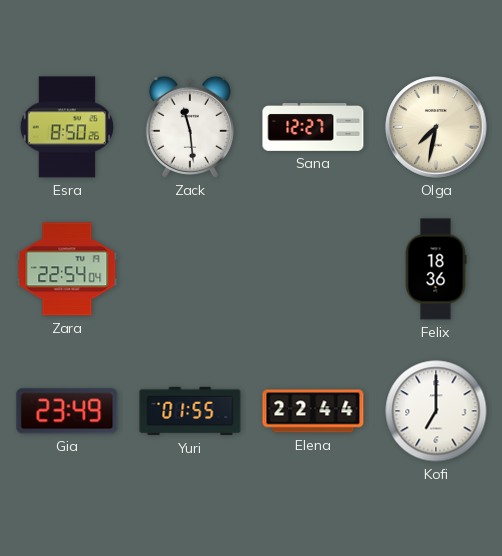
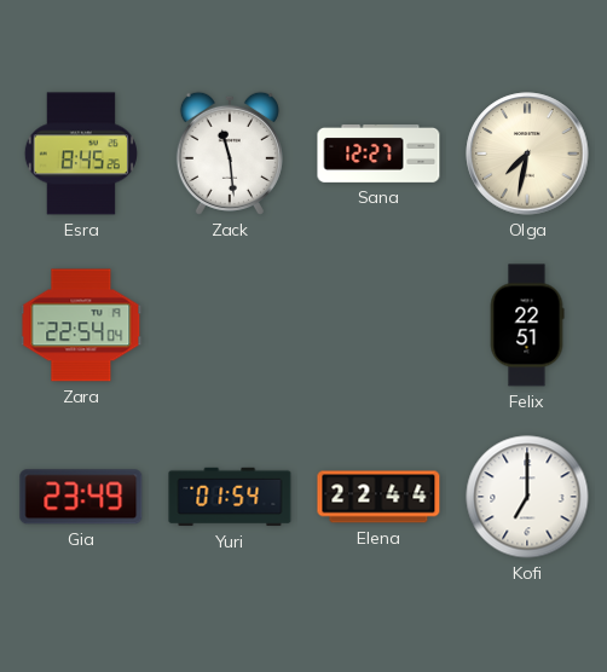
Esra: 8:50 -> 8:45 (81, 153)
Felix: 18:36 -> 22:51 (527, 325)
Yuri: 01:55 -> 01:54 (230, 497)
